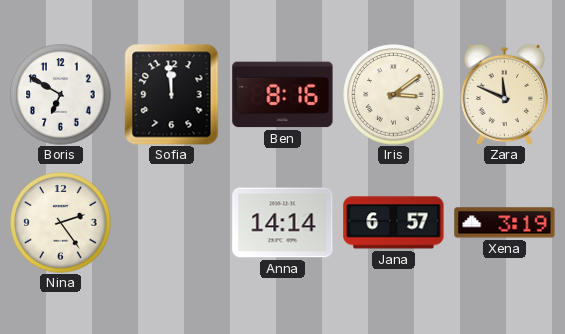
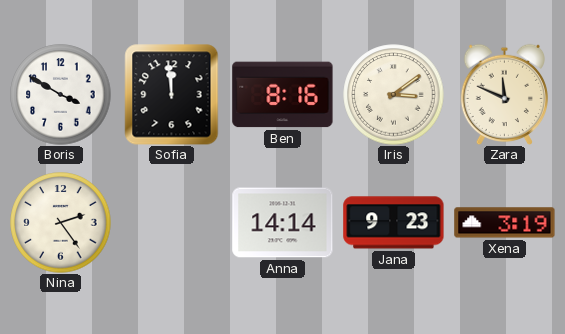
Boris: 6:50 -> 3:50 (61, 95)
Jana: 6:57 -> 9:23 (394, 223)
